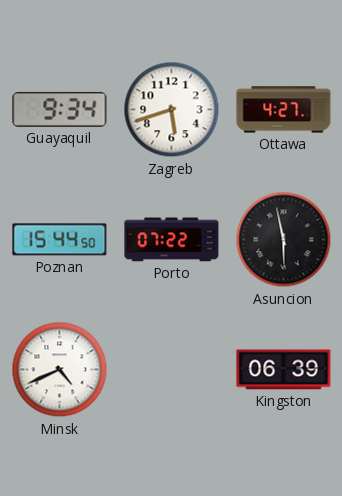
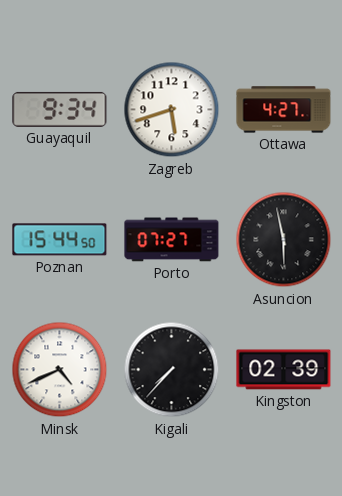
Porto: 07:22 -> 07:27 (172, 240)
Kigali: none -> 7:37 (172, 370)
Kingston: 06:39 -> 02:39 (284, 370)
